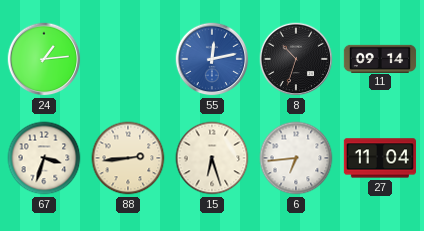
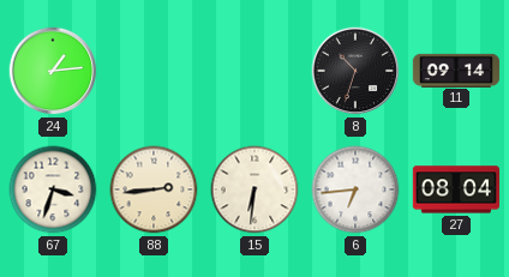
55: 12:13 -> none (212, 59)
15: 6:27 -> 6:31 (254, 189)
27: 11:04 -> 08:04 (455, 189)
